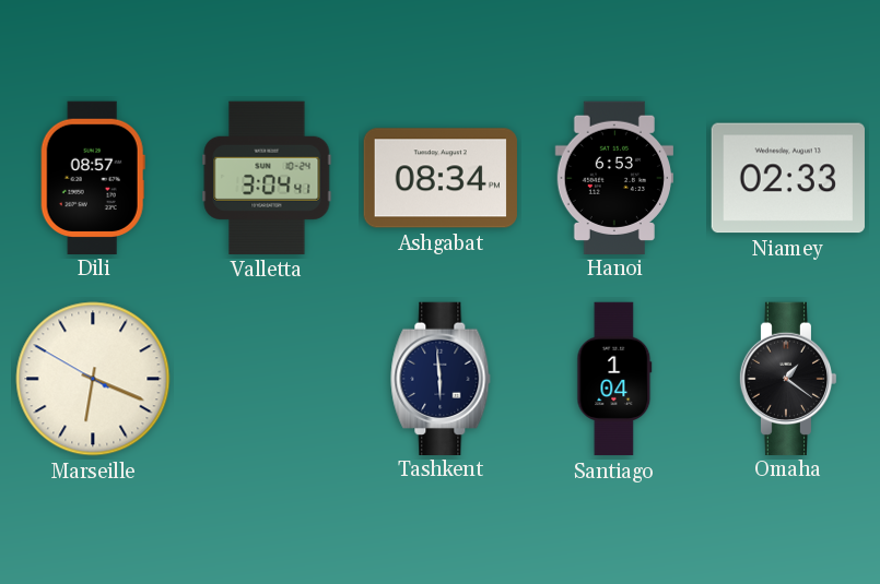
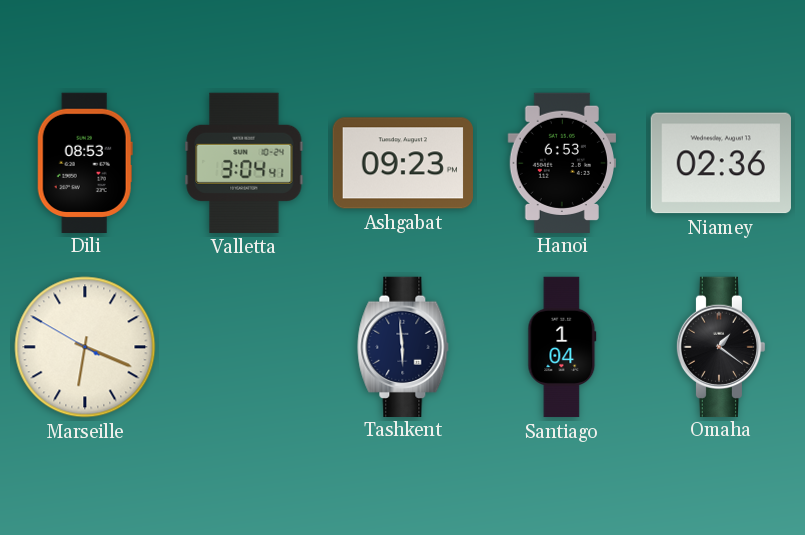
Dili: 08:57 -> 08:53 (85, 162)
Ashgabat: 08:34 -> 09:23 (403, 163)
Niamey: 02:33 -> 02:36 (721, 163)
